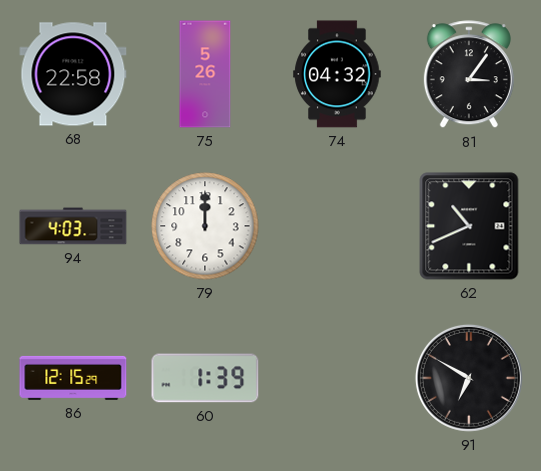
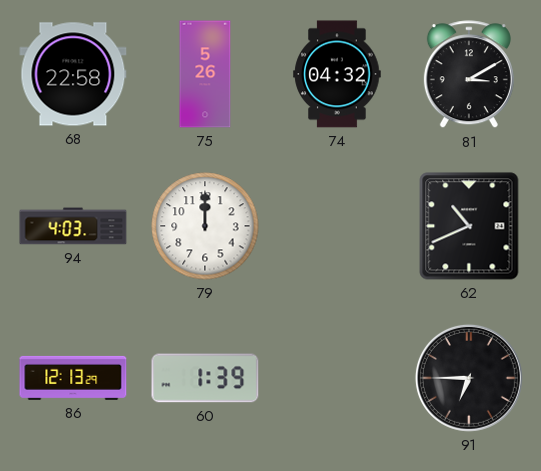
81: 3:06 -> 3:10 (469, 75)
86: 12:15 -> 12:13 (73, 378)
91: 6:50 -> 6:45 (469, 378)
